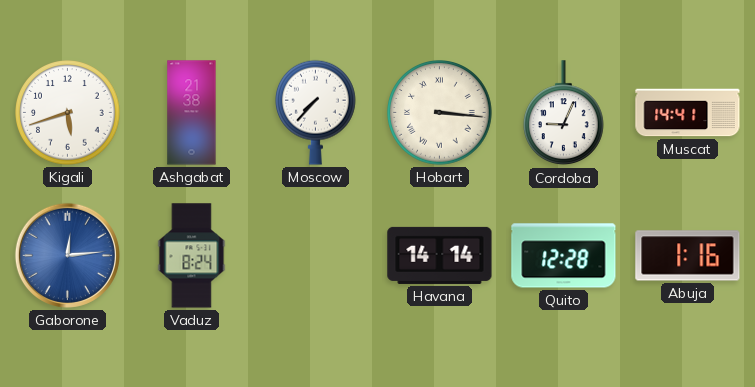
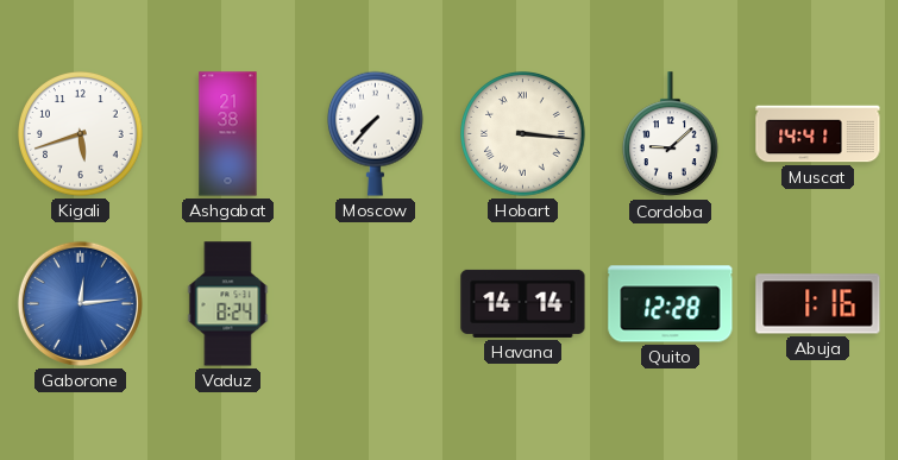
Cordoba: 9:04 -> 9:08 (671, 134)
